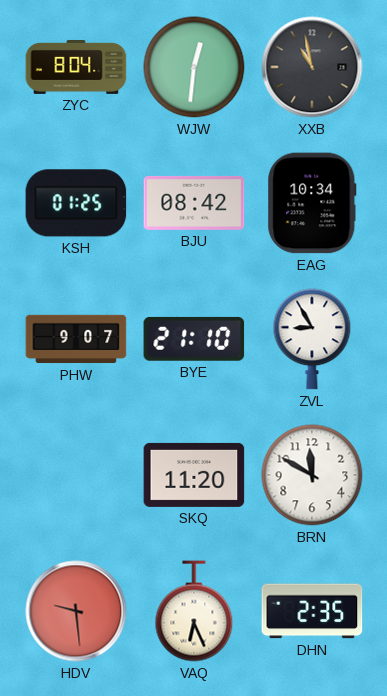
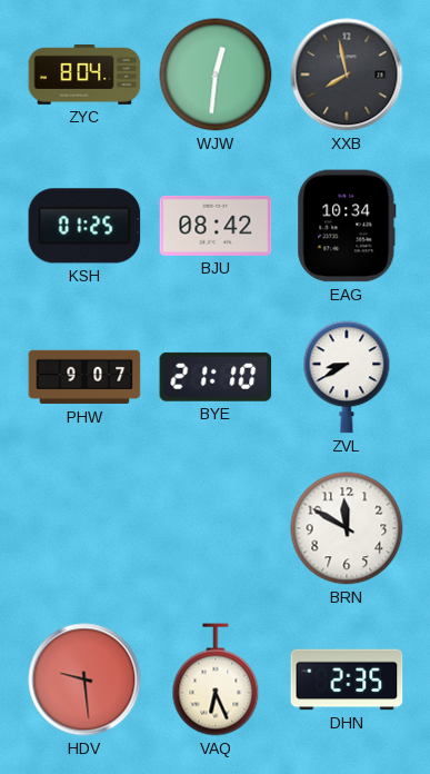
XXB: 10:58 -> 7:58 (347, 75)
ZVL: 8:55 -> 8:40 (347, 377)
SKQ: 11:20 -> none (194, 475)
